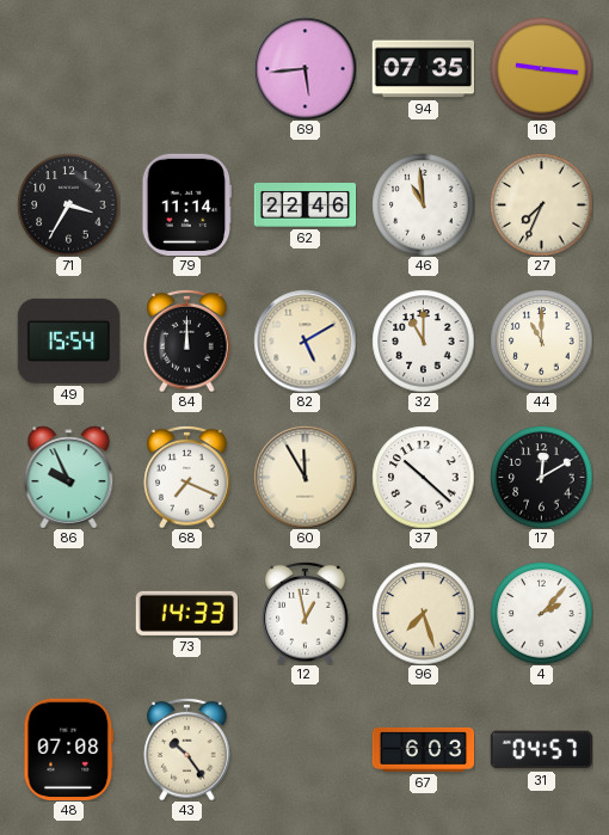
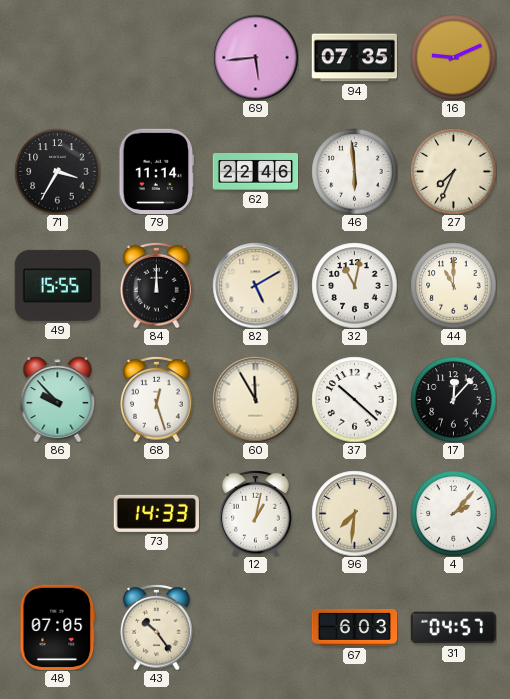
16: 9:16 -> 9:11 (453, 57)
46: 10:59 -> 5:59 (354, 171)
49: 15:54 -> 15:55 (57, 285)
32: 11:00 -> 11:02 (354, 285)
86: 9:56 -> 9:53 (58, 399)
68: 7:19 -> 12:27 (157, 399)
17: 12:10 -> 12:07 (453, 399)
12: 12:58 -> 1:02 (256, 513)
96: 7:27 -> 7:31 (354, 513)
48: 07:08 -> 07:05 (58, 627)
